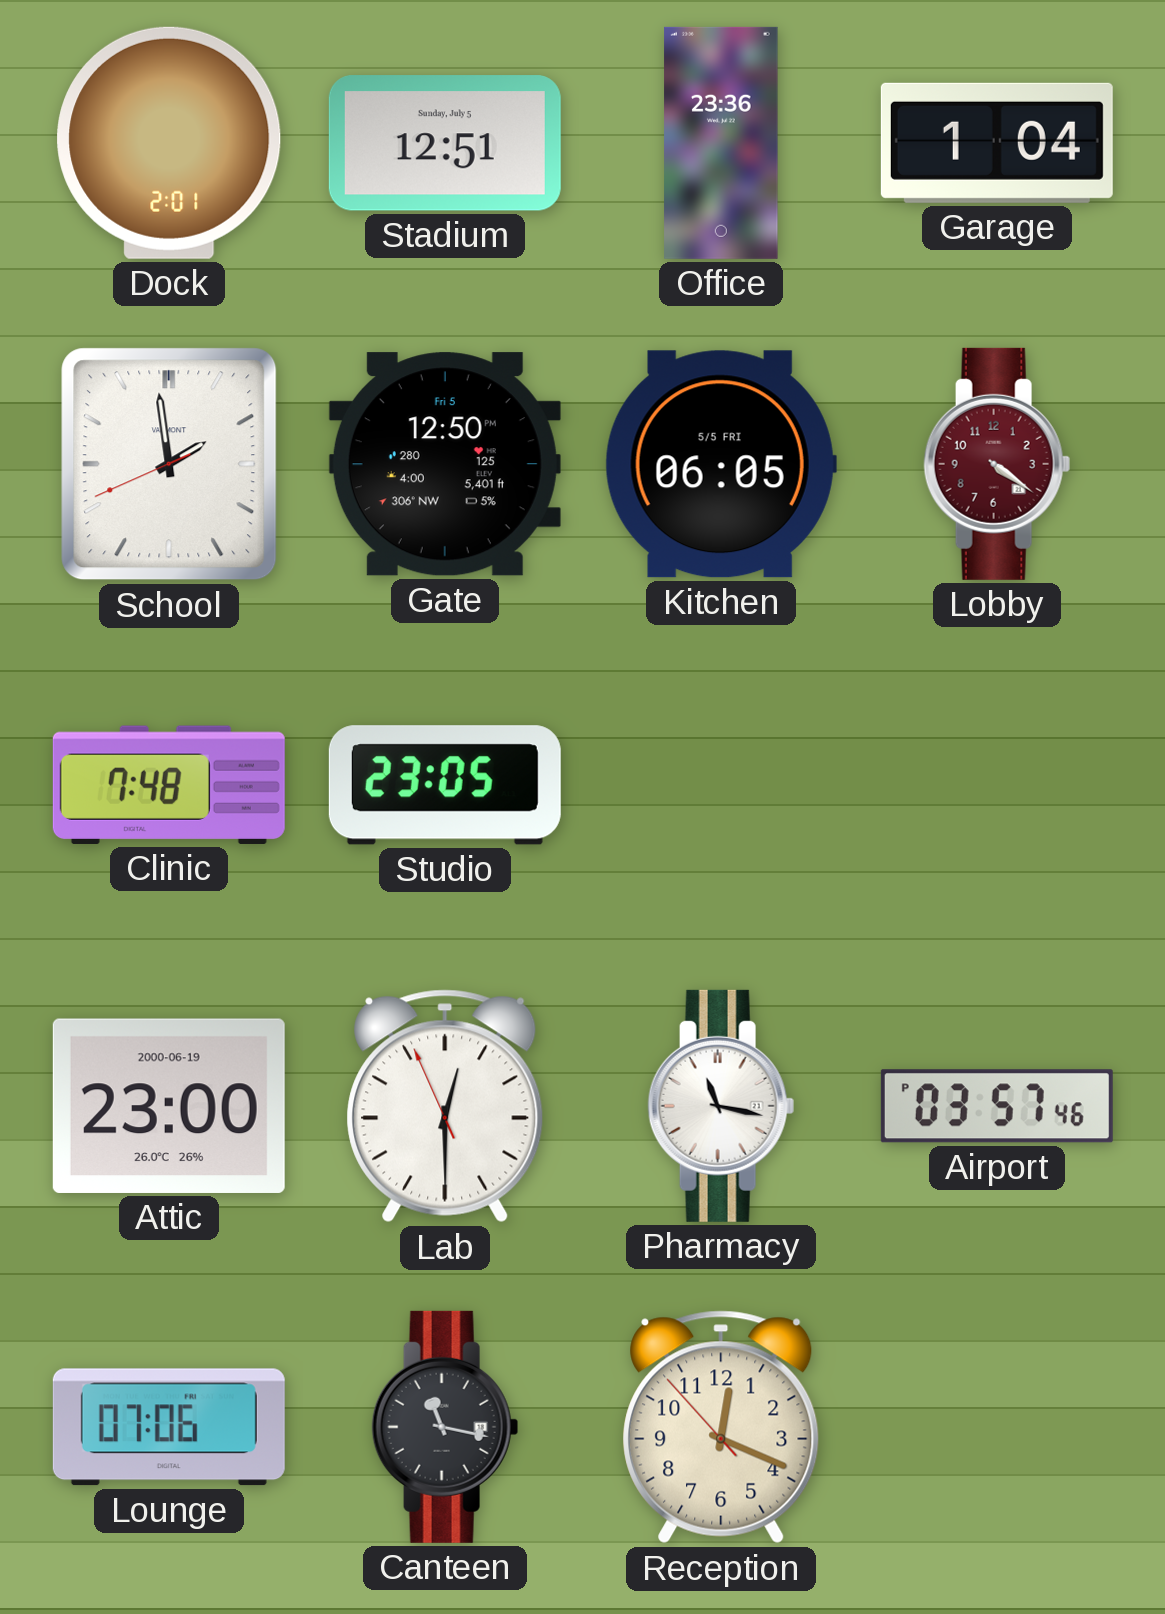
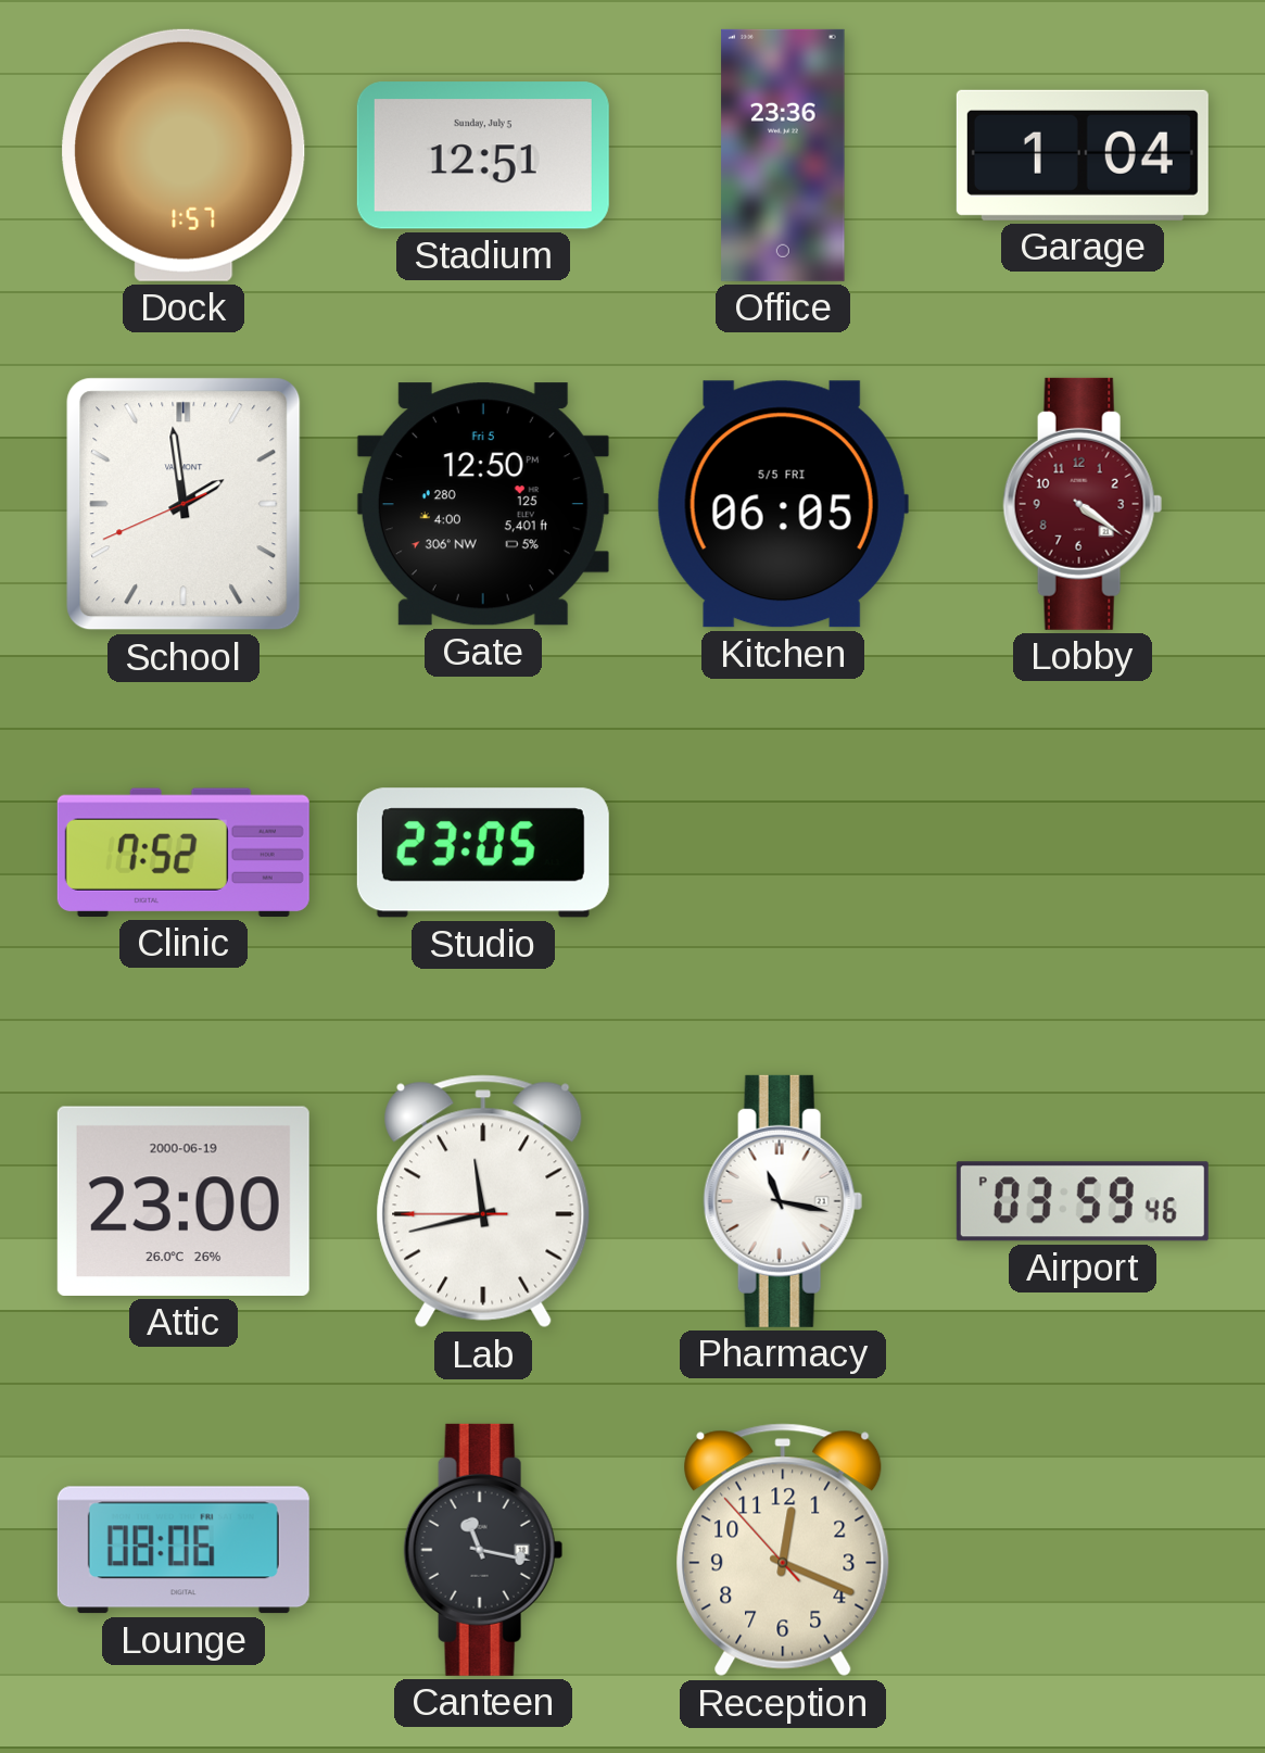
Dock: 2:01 -> 1:57 (184, 155)
Clinic: 7:48 -> 7:52 (184, 853)
Lab: 12:29 -> 11:42 (483, 1201)
Airport: 03:57 -> 03:59 (1083, 1201)
Lounge: 07:06 -> 08:06 (184, 1550)
